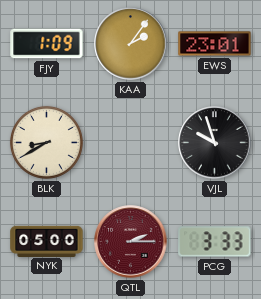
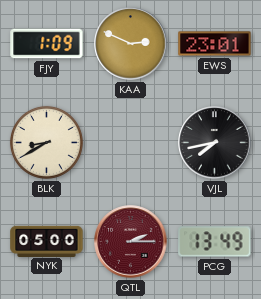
KAA: 2:06 -> 2:49 (131, 44)
VJL: 9:57 -> 7:43 (215, 143)
PCG: 3:33 -> 13:49 (215, 242)
